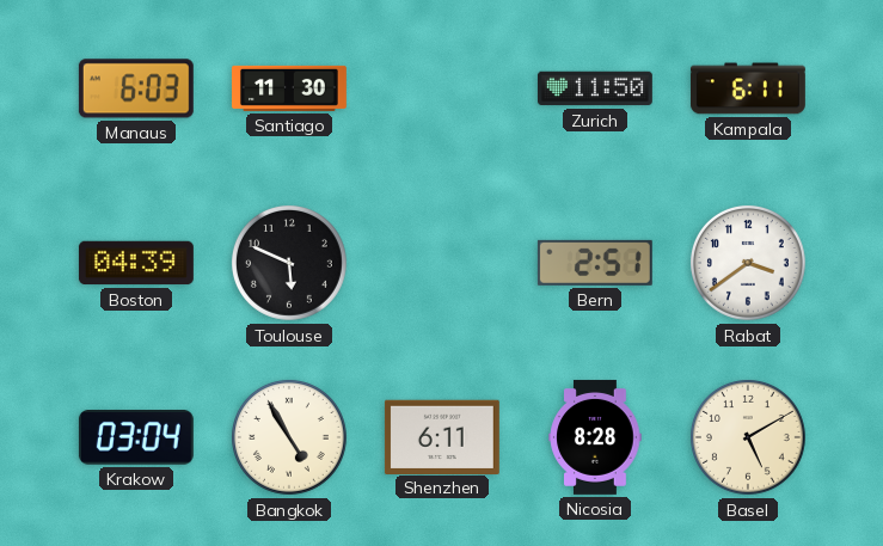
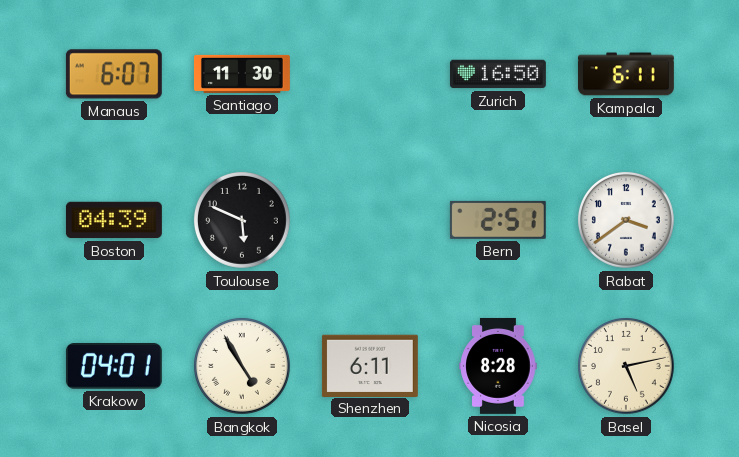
Manaus: 6:03 -> 6:07 (114, 74)
Zurich: 11:50 -> 16:50 (498, 74)
Krakow: 03:04 -> 04:01 (114, 366)
Basel: 5:10 -> 5:13 (626, 366)
